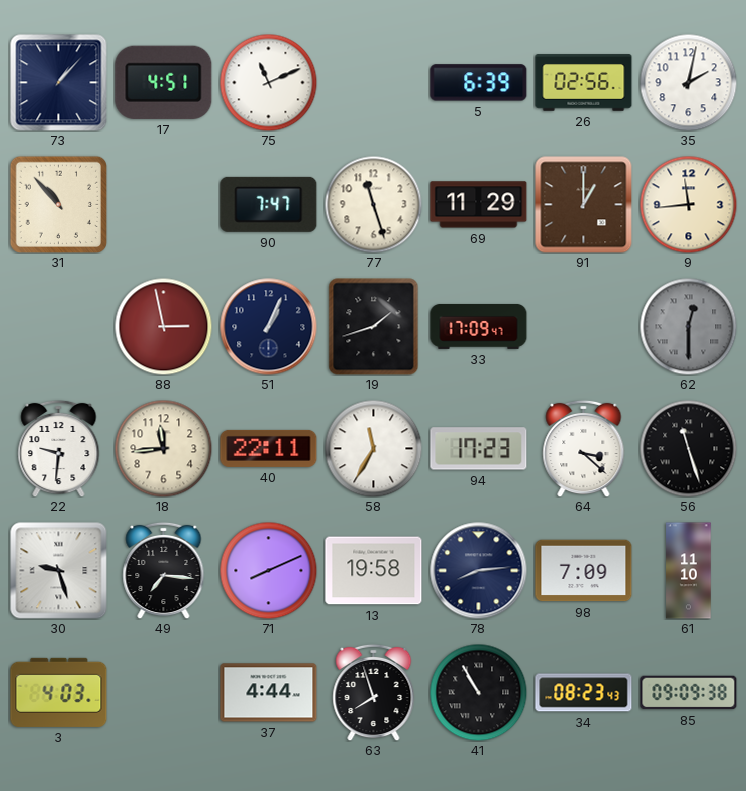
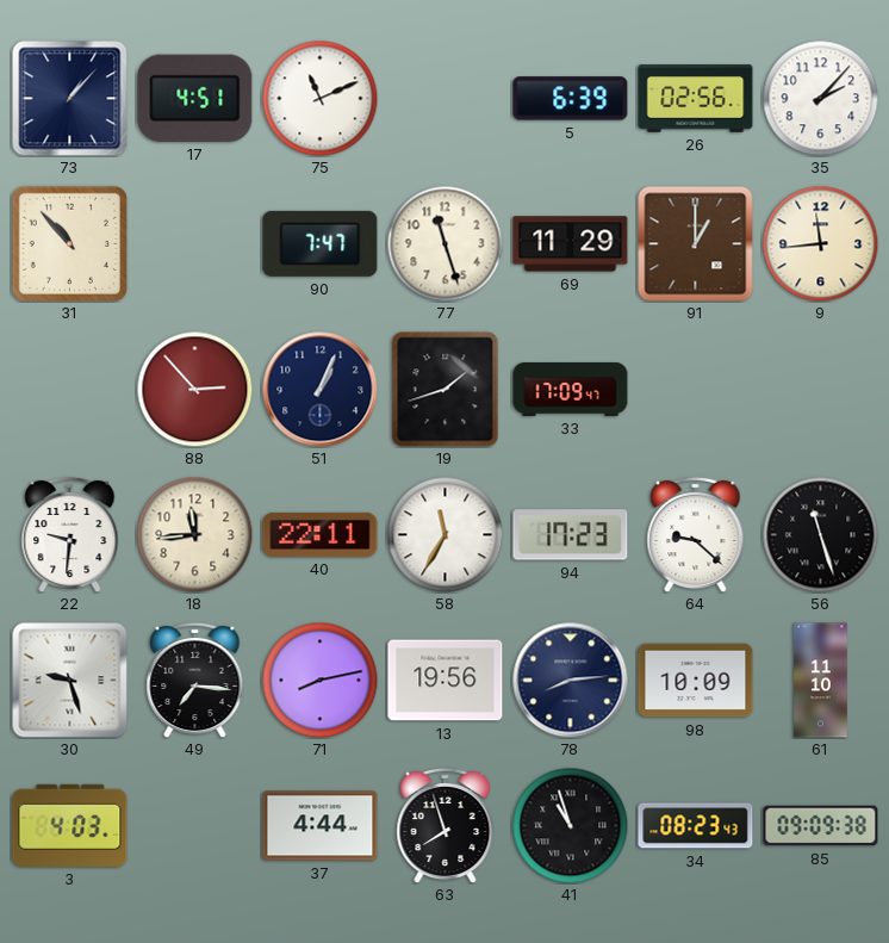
35: 2:02 -> 2:07 (820, 98)
88: 2:58 -> 2:53 (194, 389)
62: 12:30 -> none (688, 326)
64: 3:22 -> 9:22 (696, 534)
71: 8:11 -> 8:13 (319, 680)
13: 19:58 -> 19:56 (446, 681)
98: 7:09 -> 10:09 (696, 681)
41: 10:55 -> 10:57 (570, 825)
